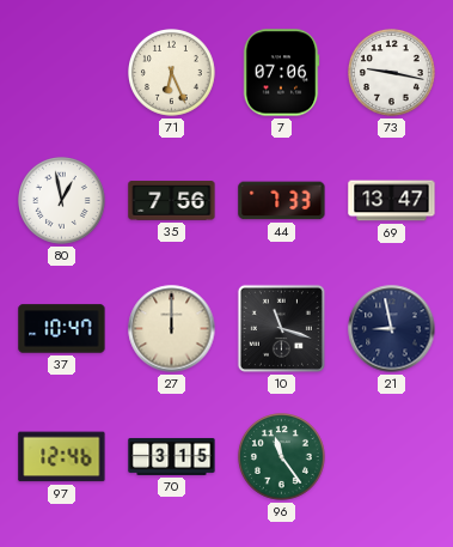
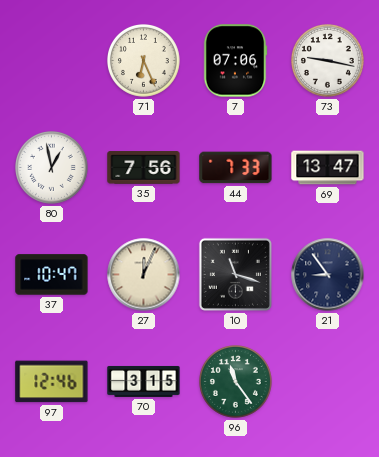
27: 12:00 -> 12:04 (144, 275)
21: 8:58 -> 8:54 (328, 275)
